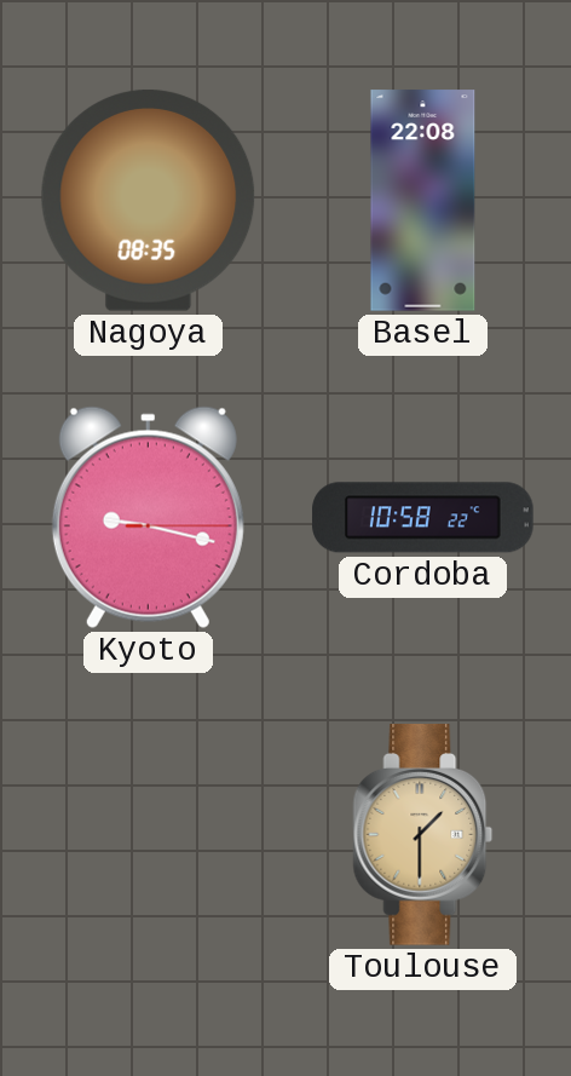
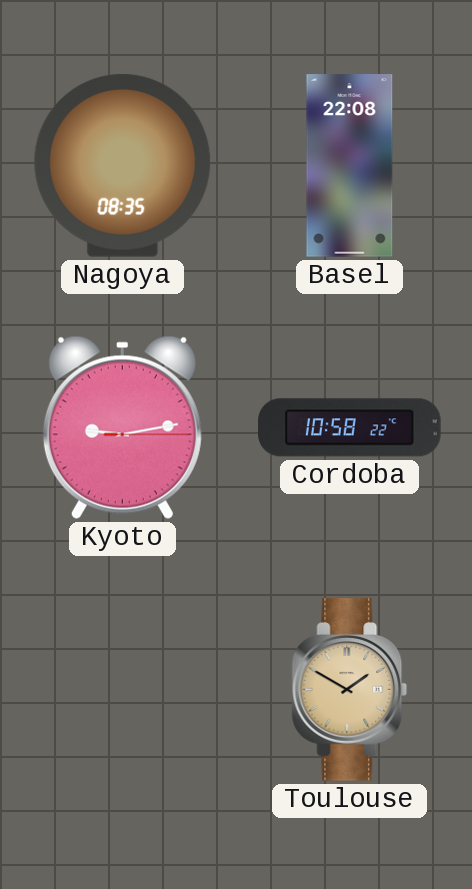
Kyoto: 9:17 -> 9:13 (122, 427)
Toulouse: 1:30 -> 1:50 (350, 690)
